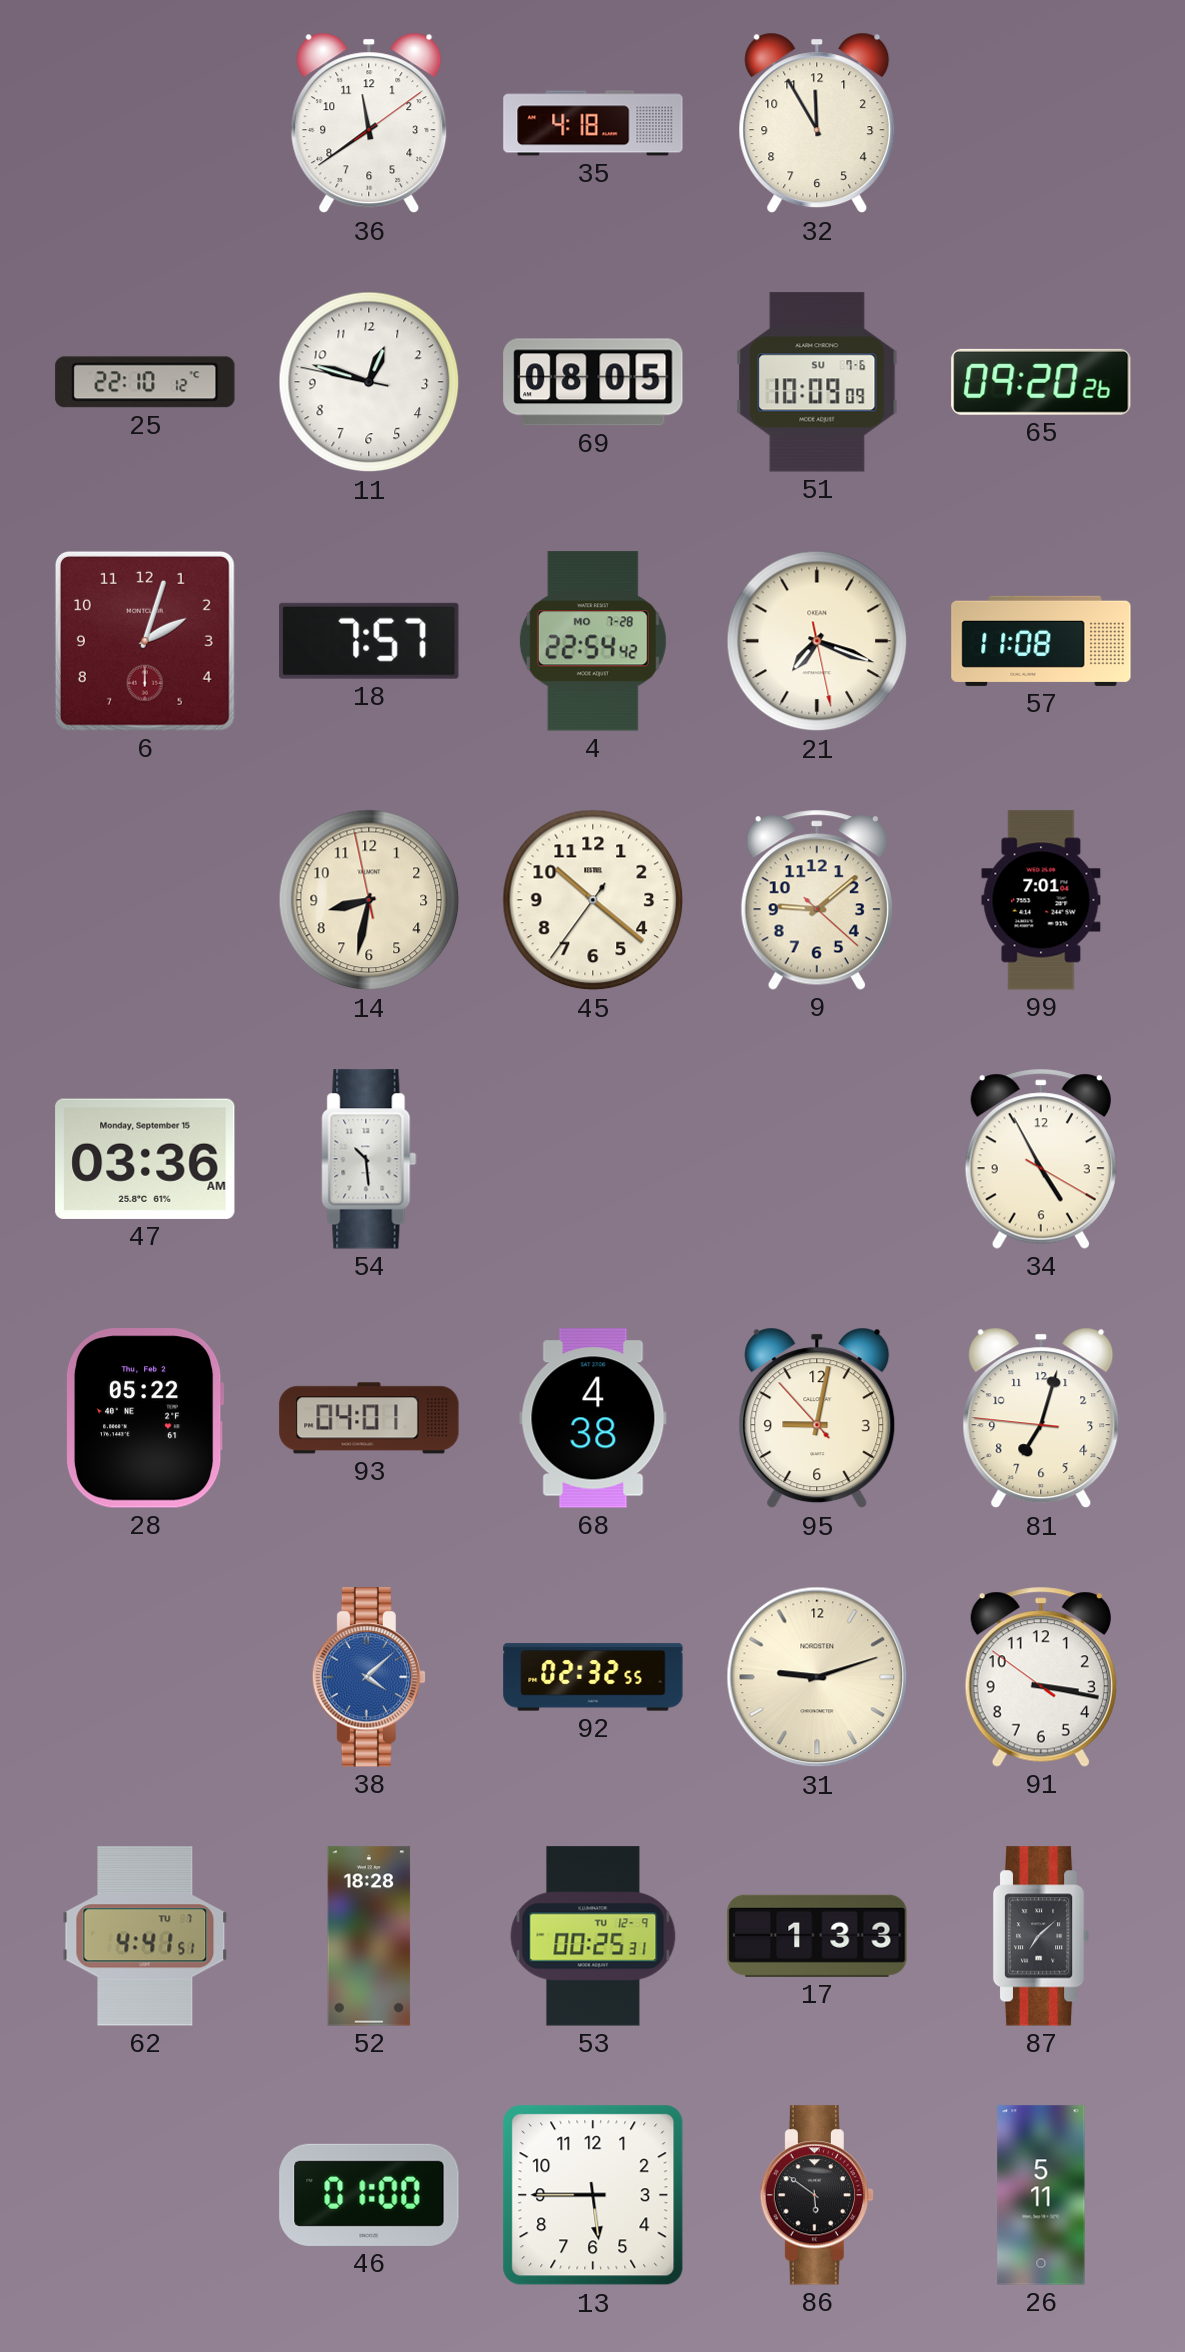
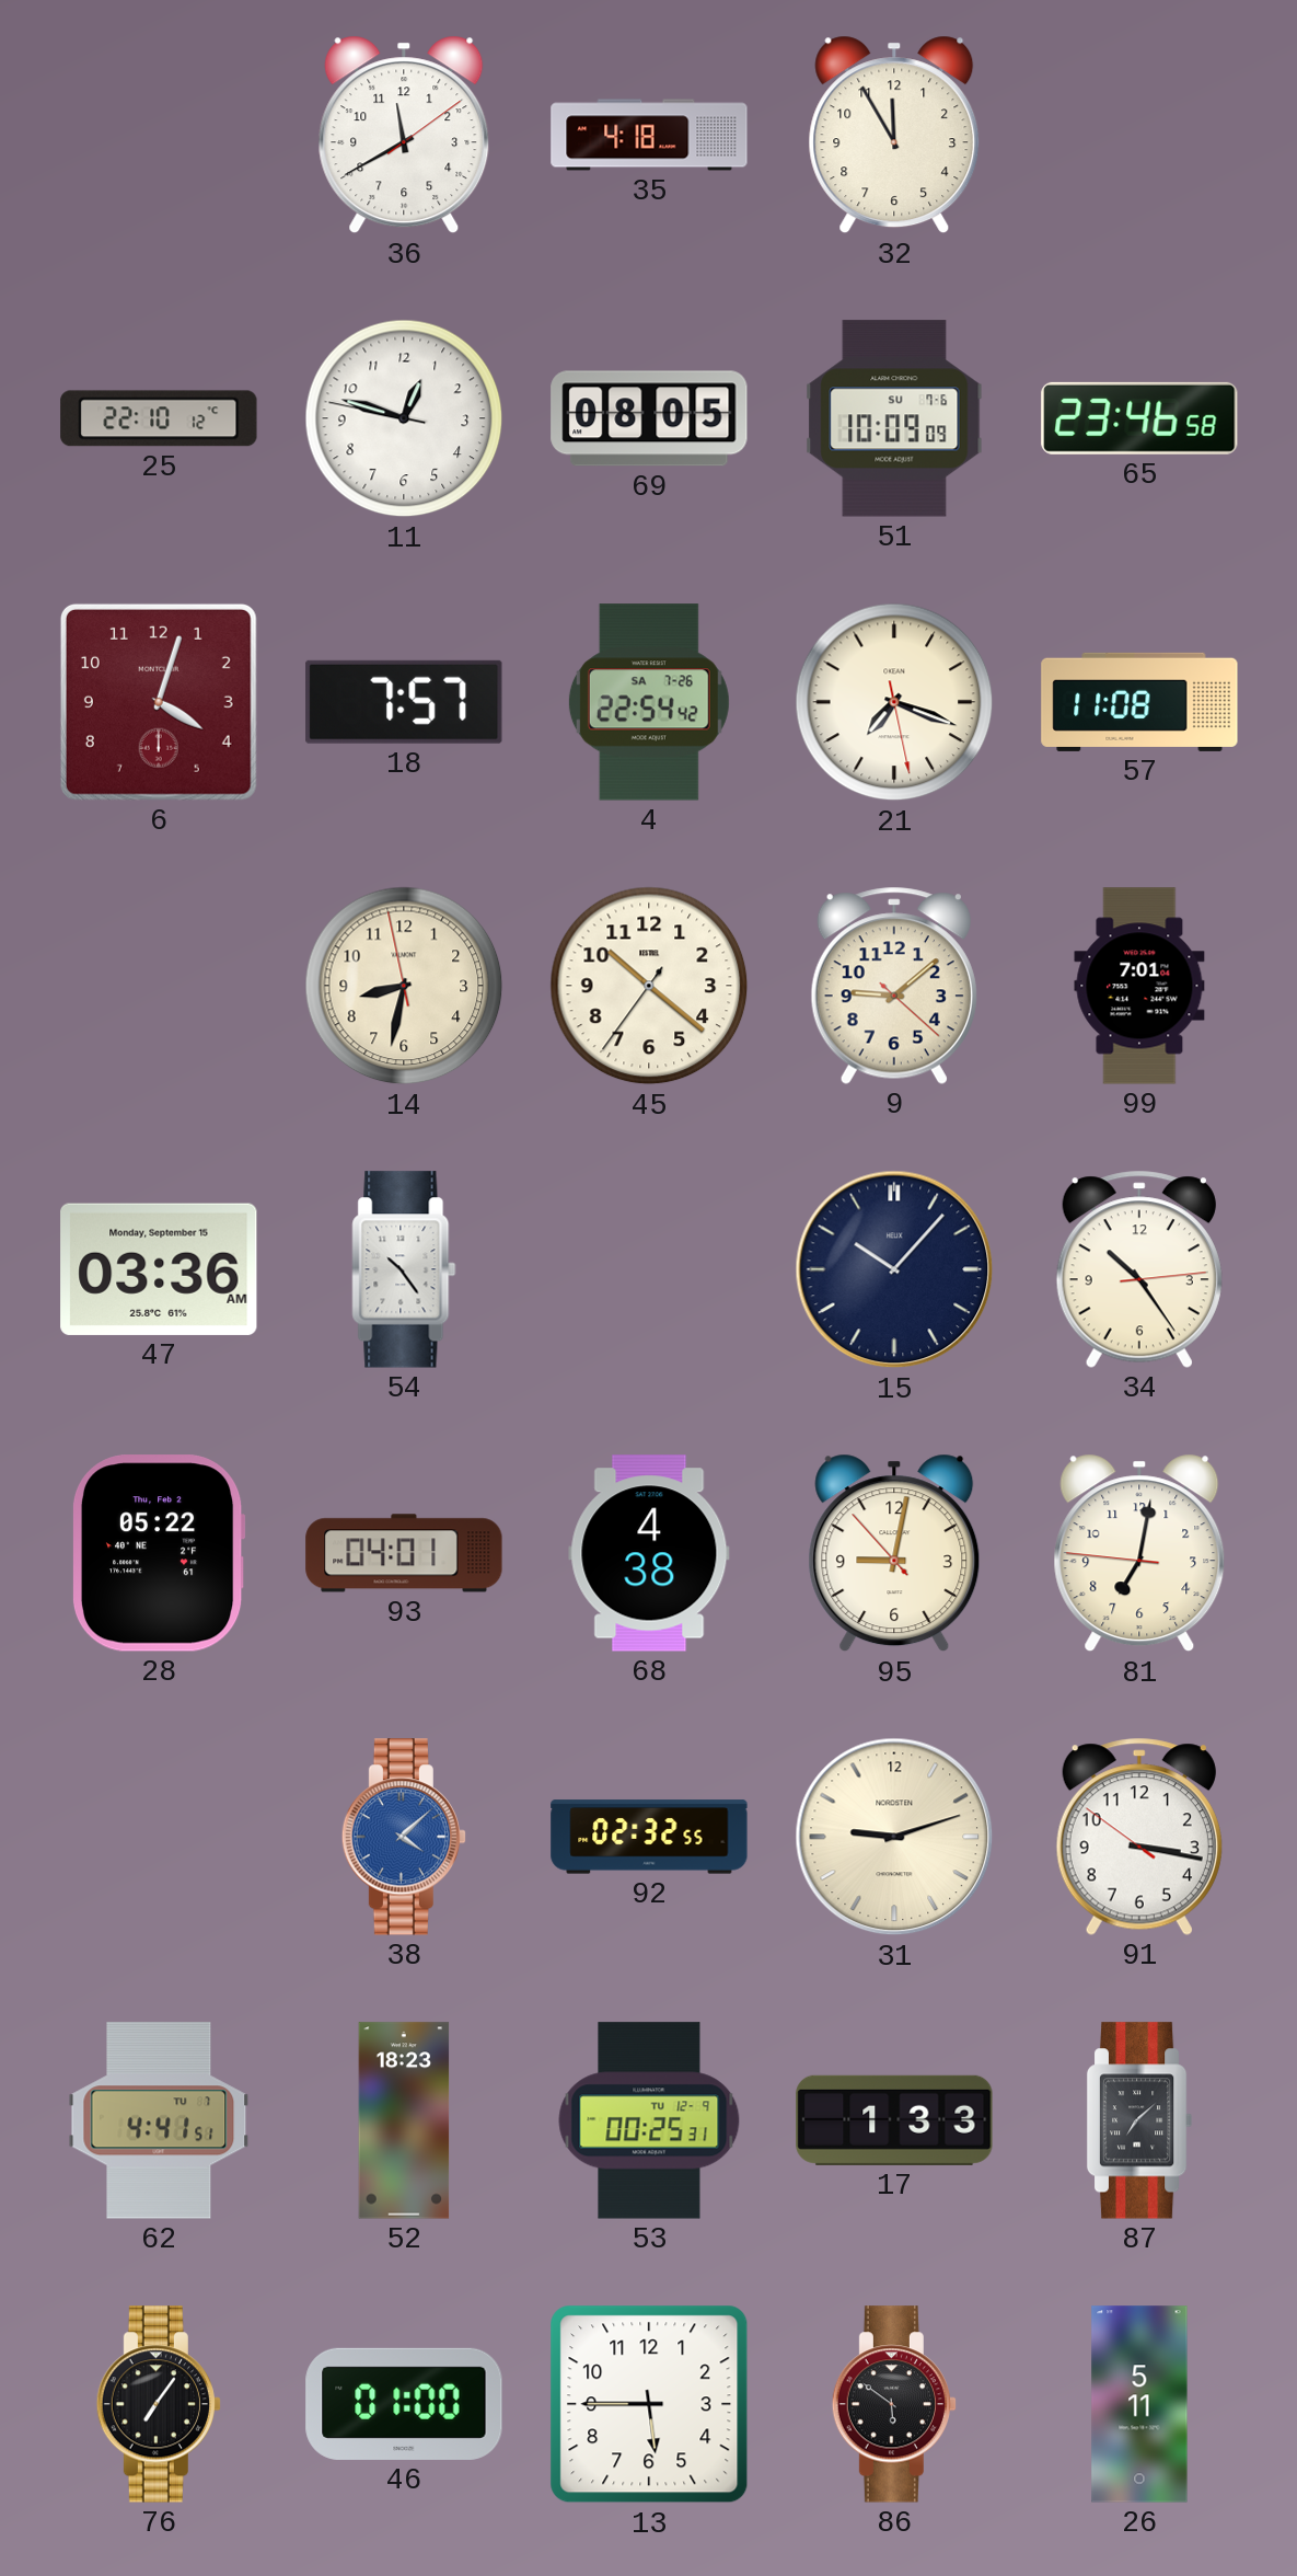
36: 11:39 -> 11:40 (404, 135)
65: 09:20 -> 23:46 (1139, 418)
6: 2:03 -> 4:03 (159, 702)
4 date: MO 7-28 -> SA 7-26 (649, 702)
54: 10:29 -> 10:24 (404, 1269)
15: none -> 10:07 (894, 1269)
34: 4:55 -> 10:24 (1139, 1269)
81: 7:02 -> 7:01 (1139, 1553)
52: 18:28 -> 18:23 (404, 2120)
76: none -> 7:06 (158, 2404)
